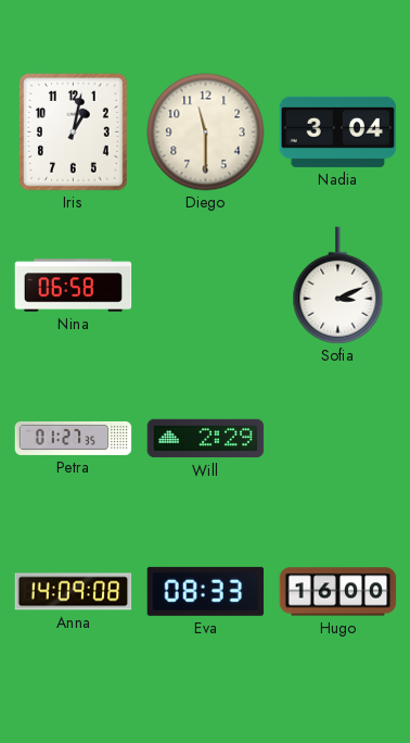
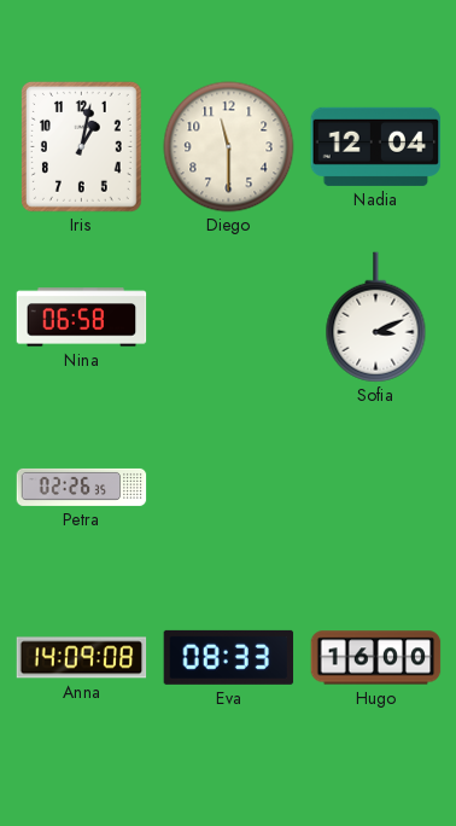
Nadia: 3:04 -> 12:04 (376, 146)
Petra: 01:27 -> 02:26 (82, 487)
Will: 2:29 -> none (206, 439)
